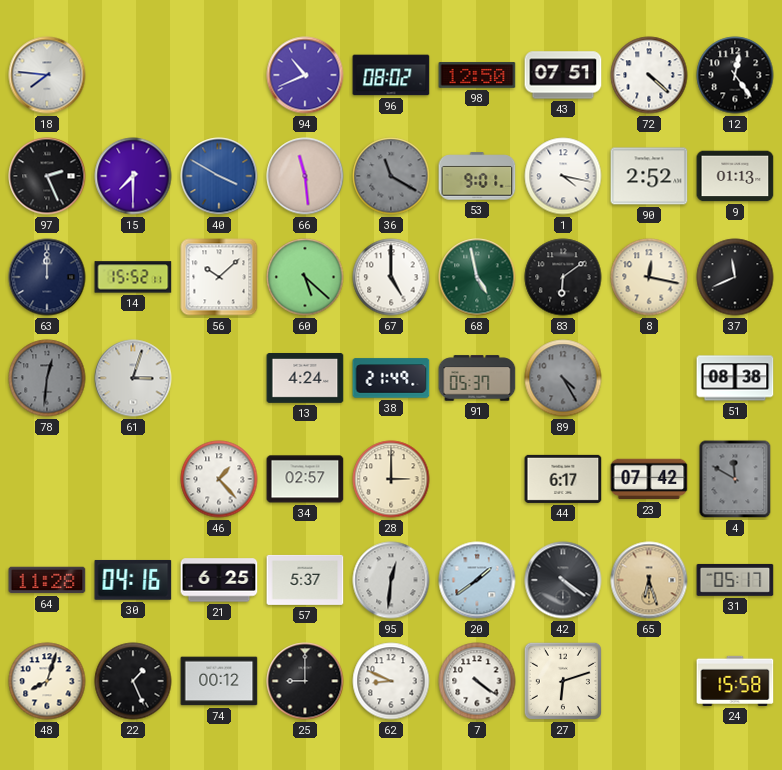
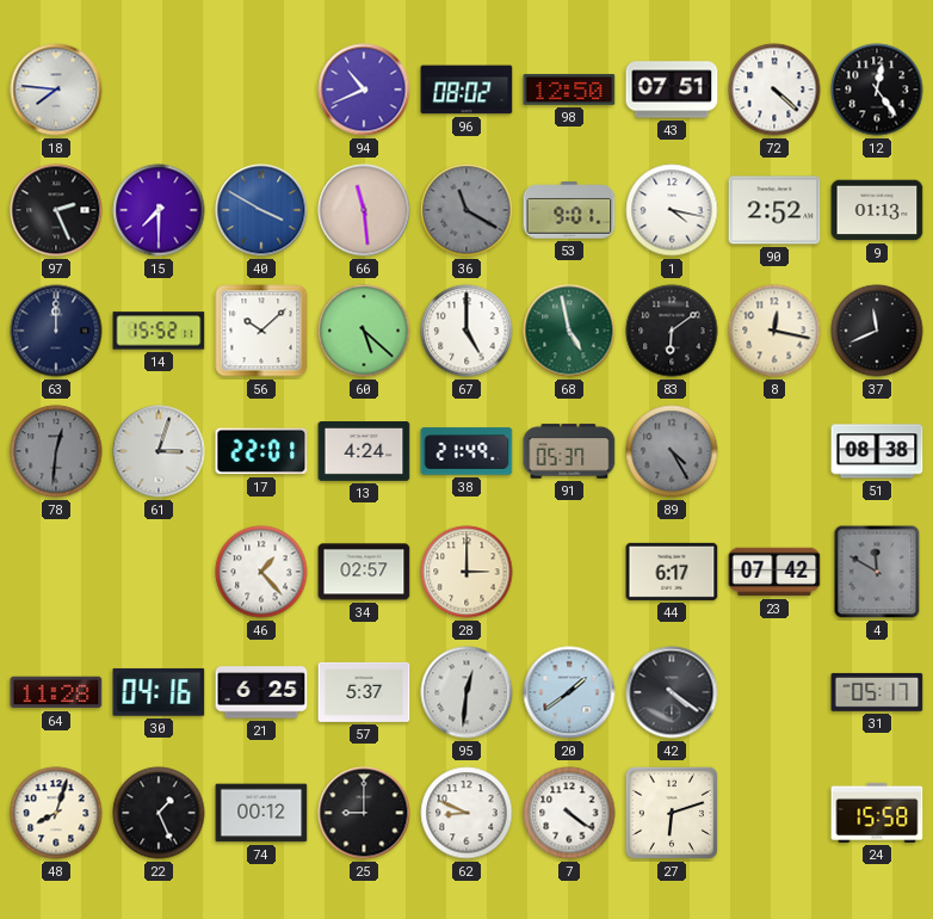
17: none -> 22:01 (261, 451)
65: 6:27 -> none (649, 580)
